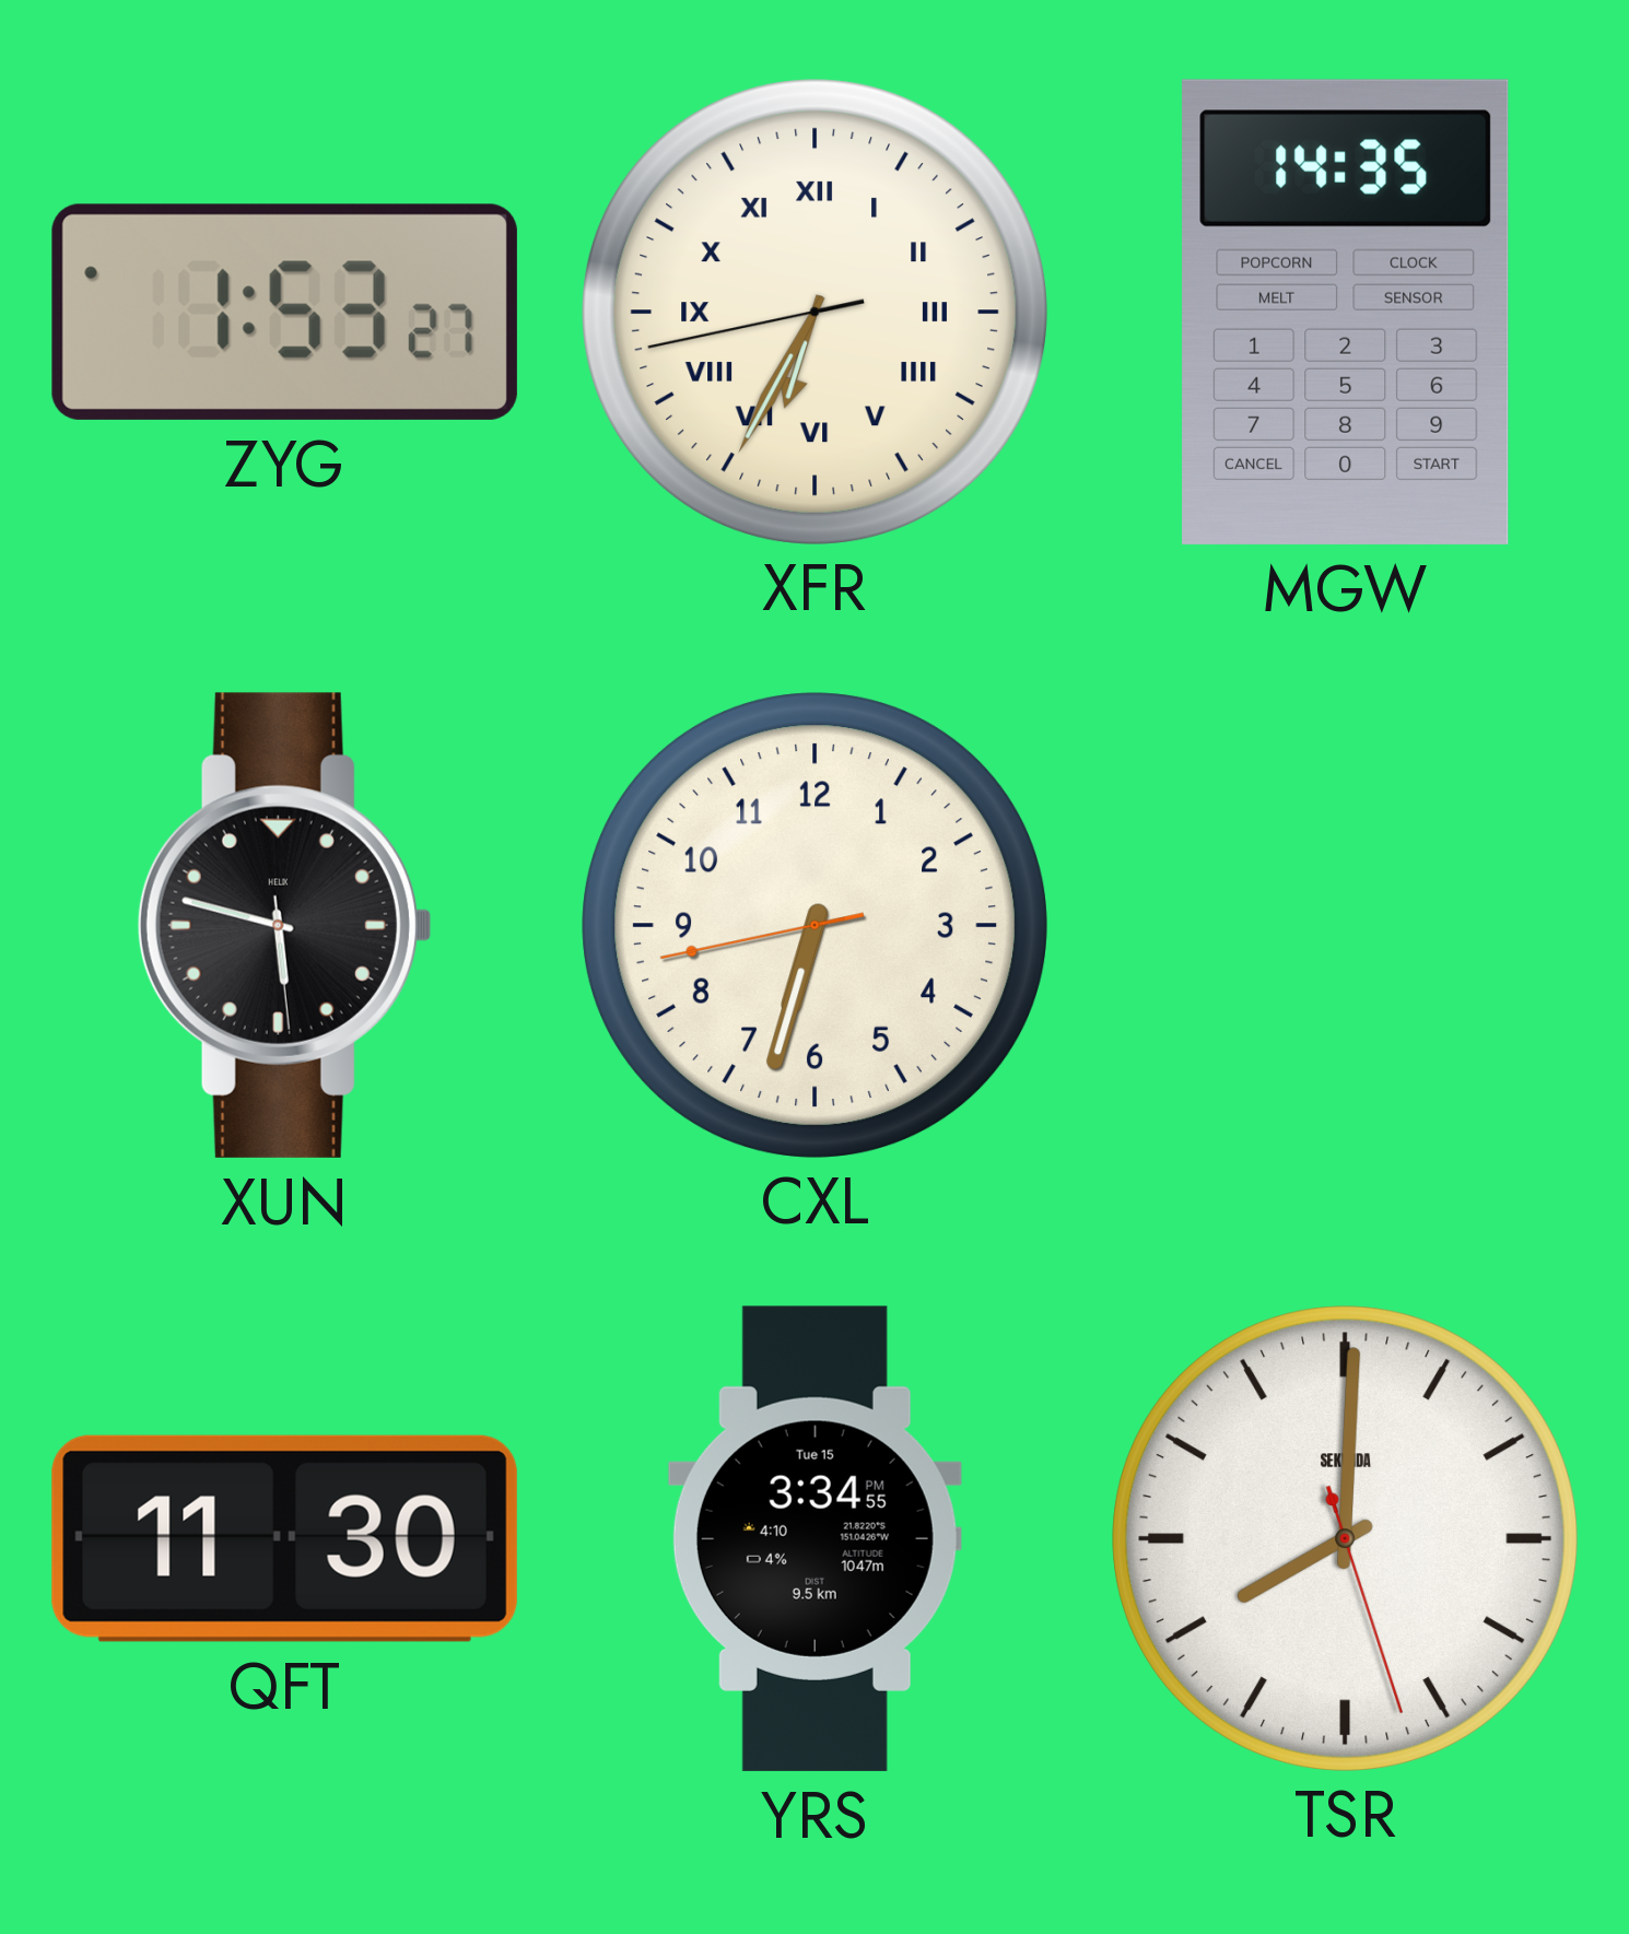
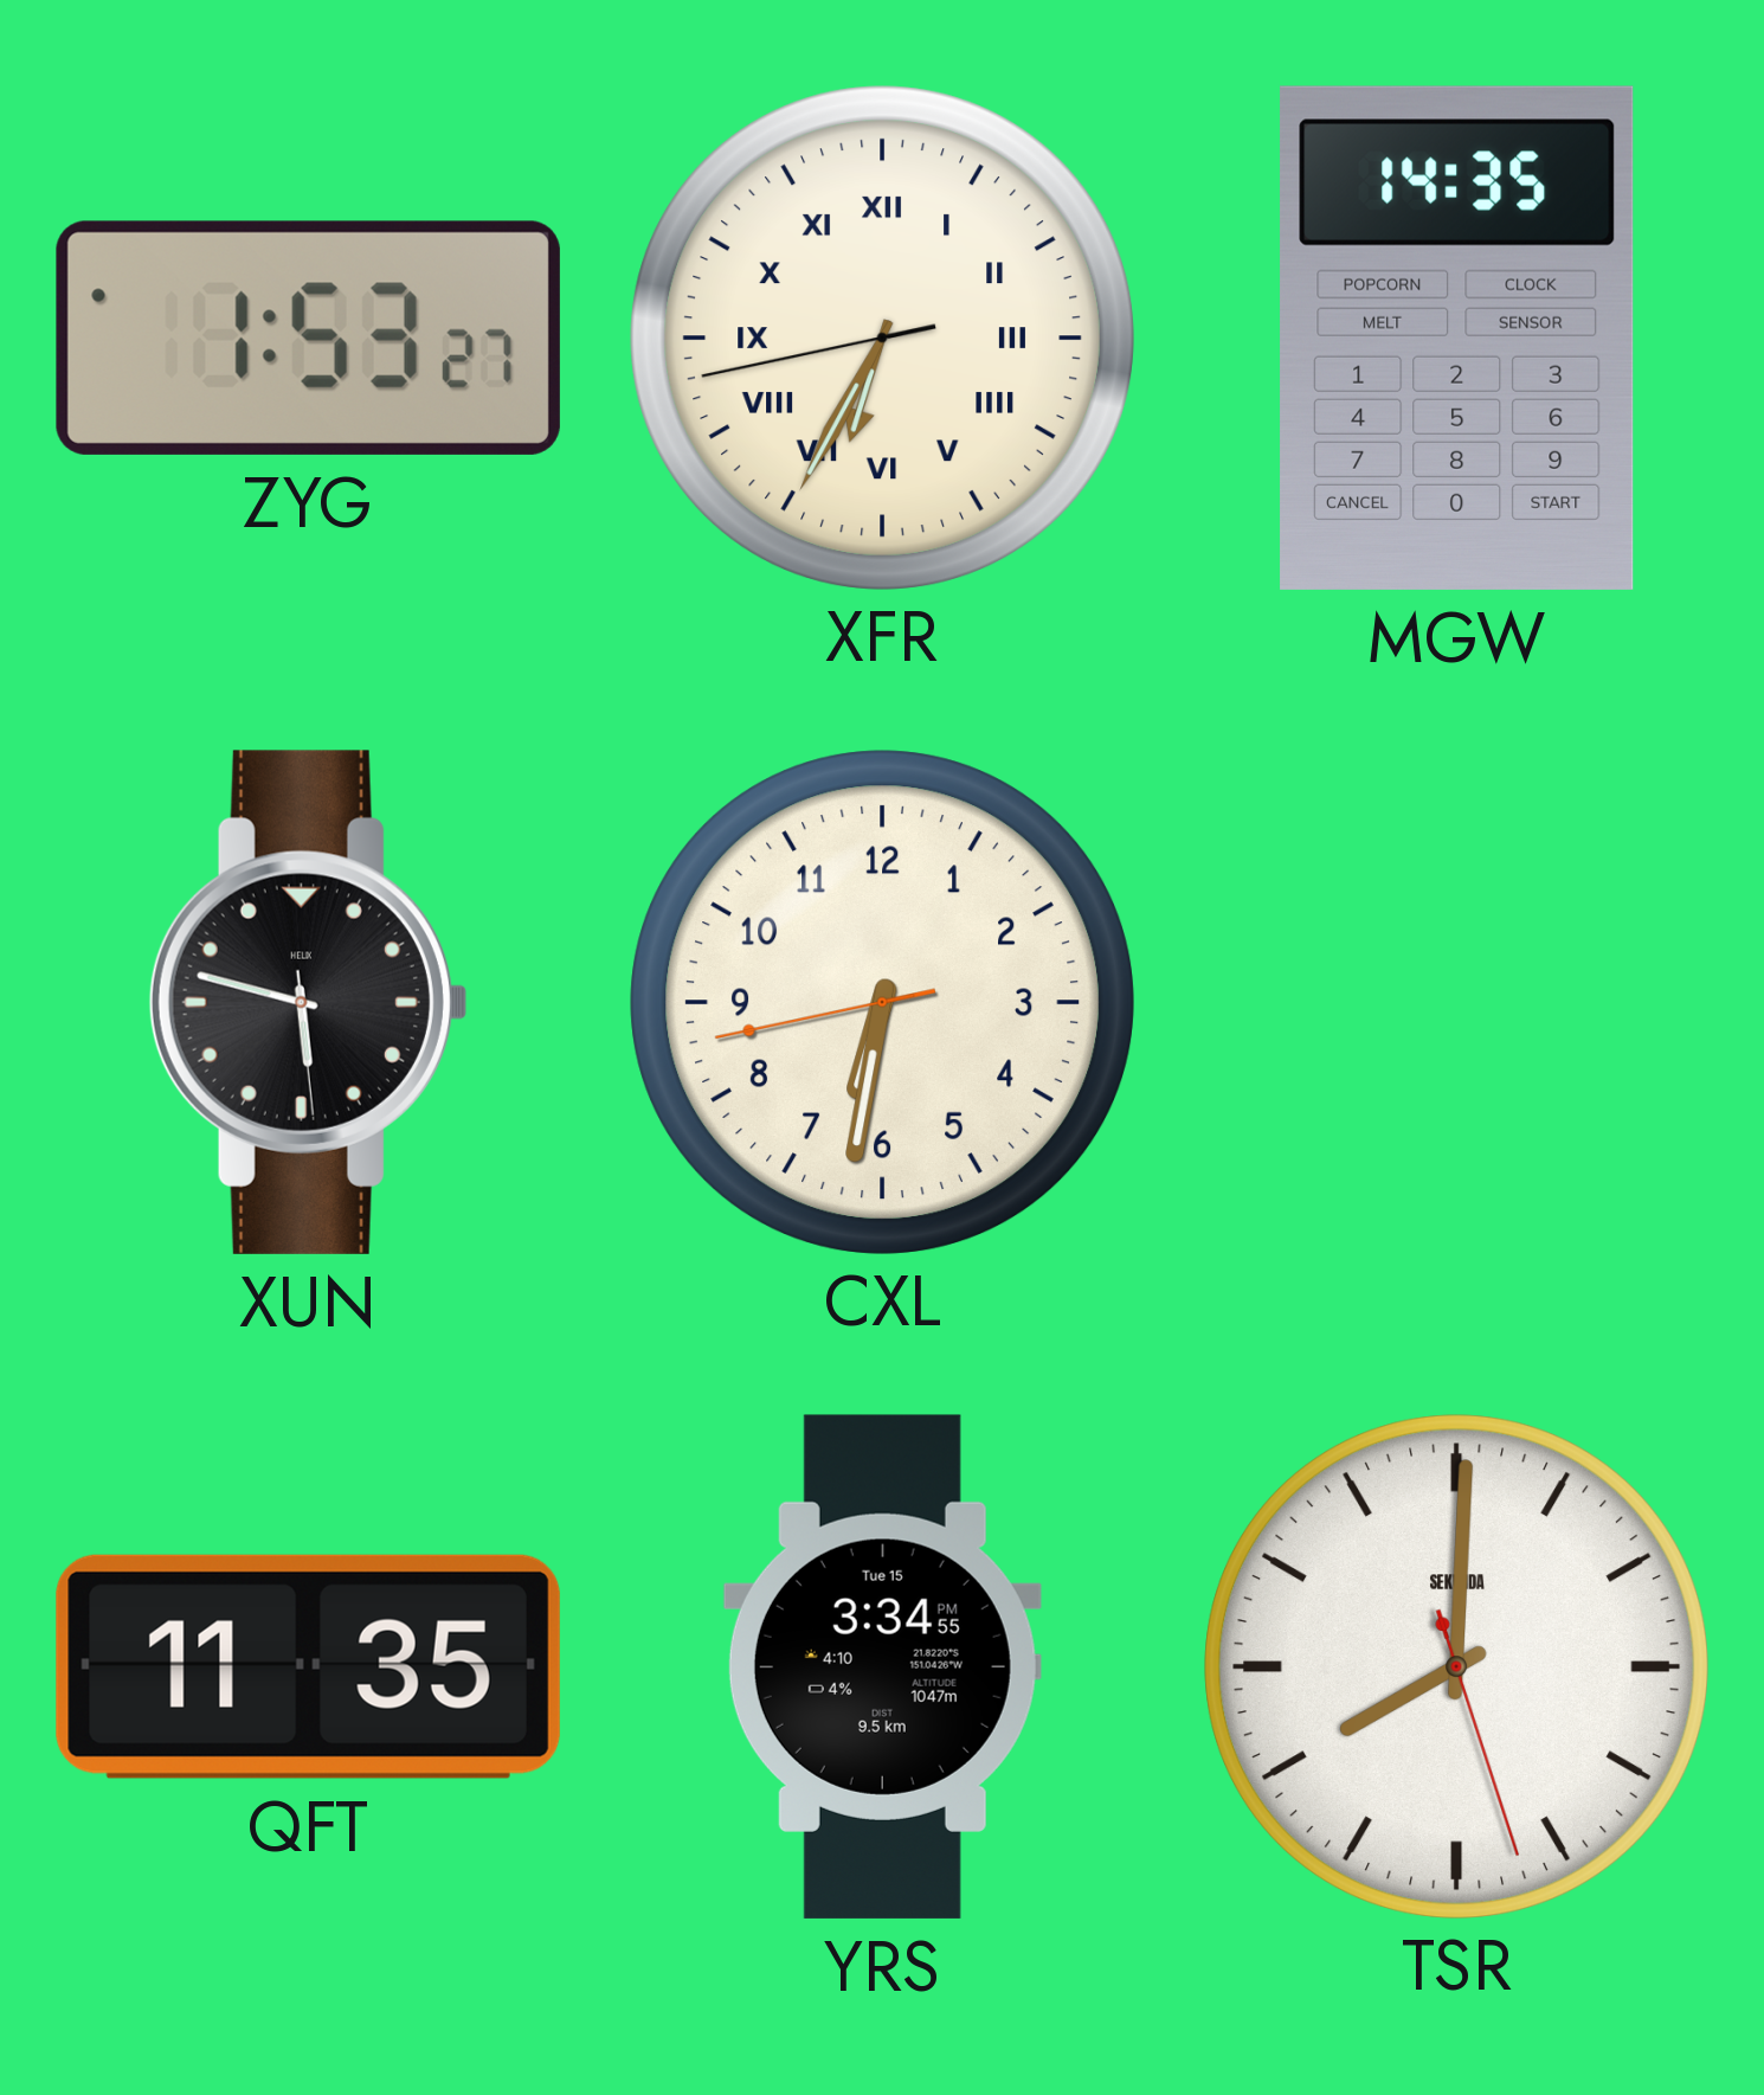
CXL: 6:32 -> 6:31 (882, 1002)
QFT: 11:30 -> 11:35 (308, 1666)
